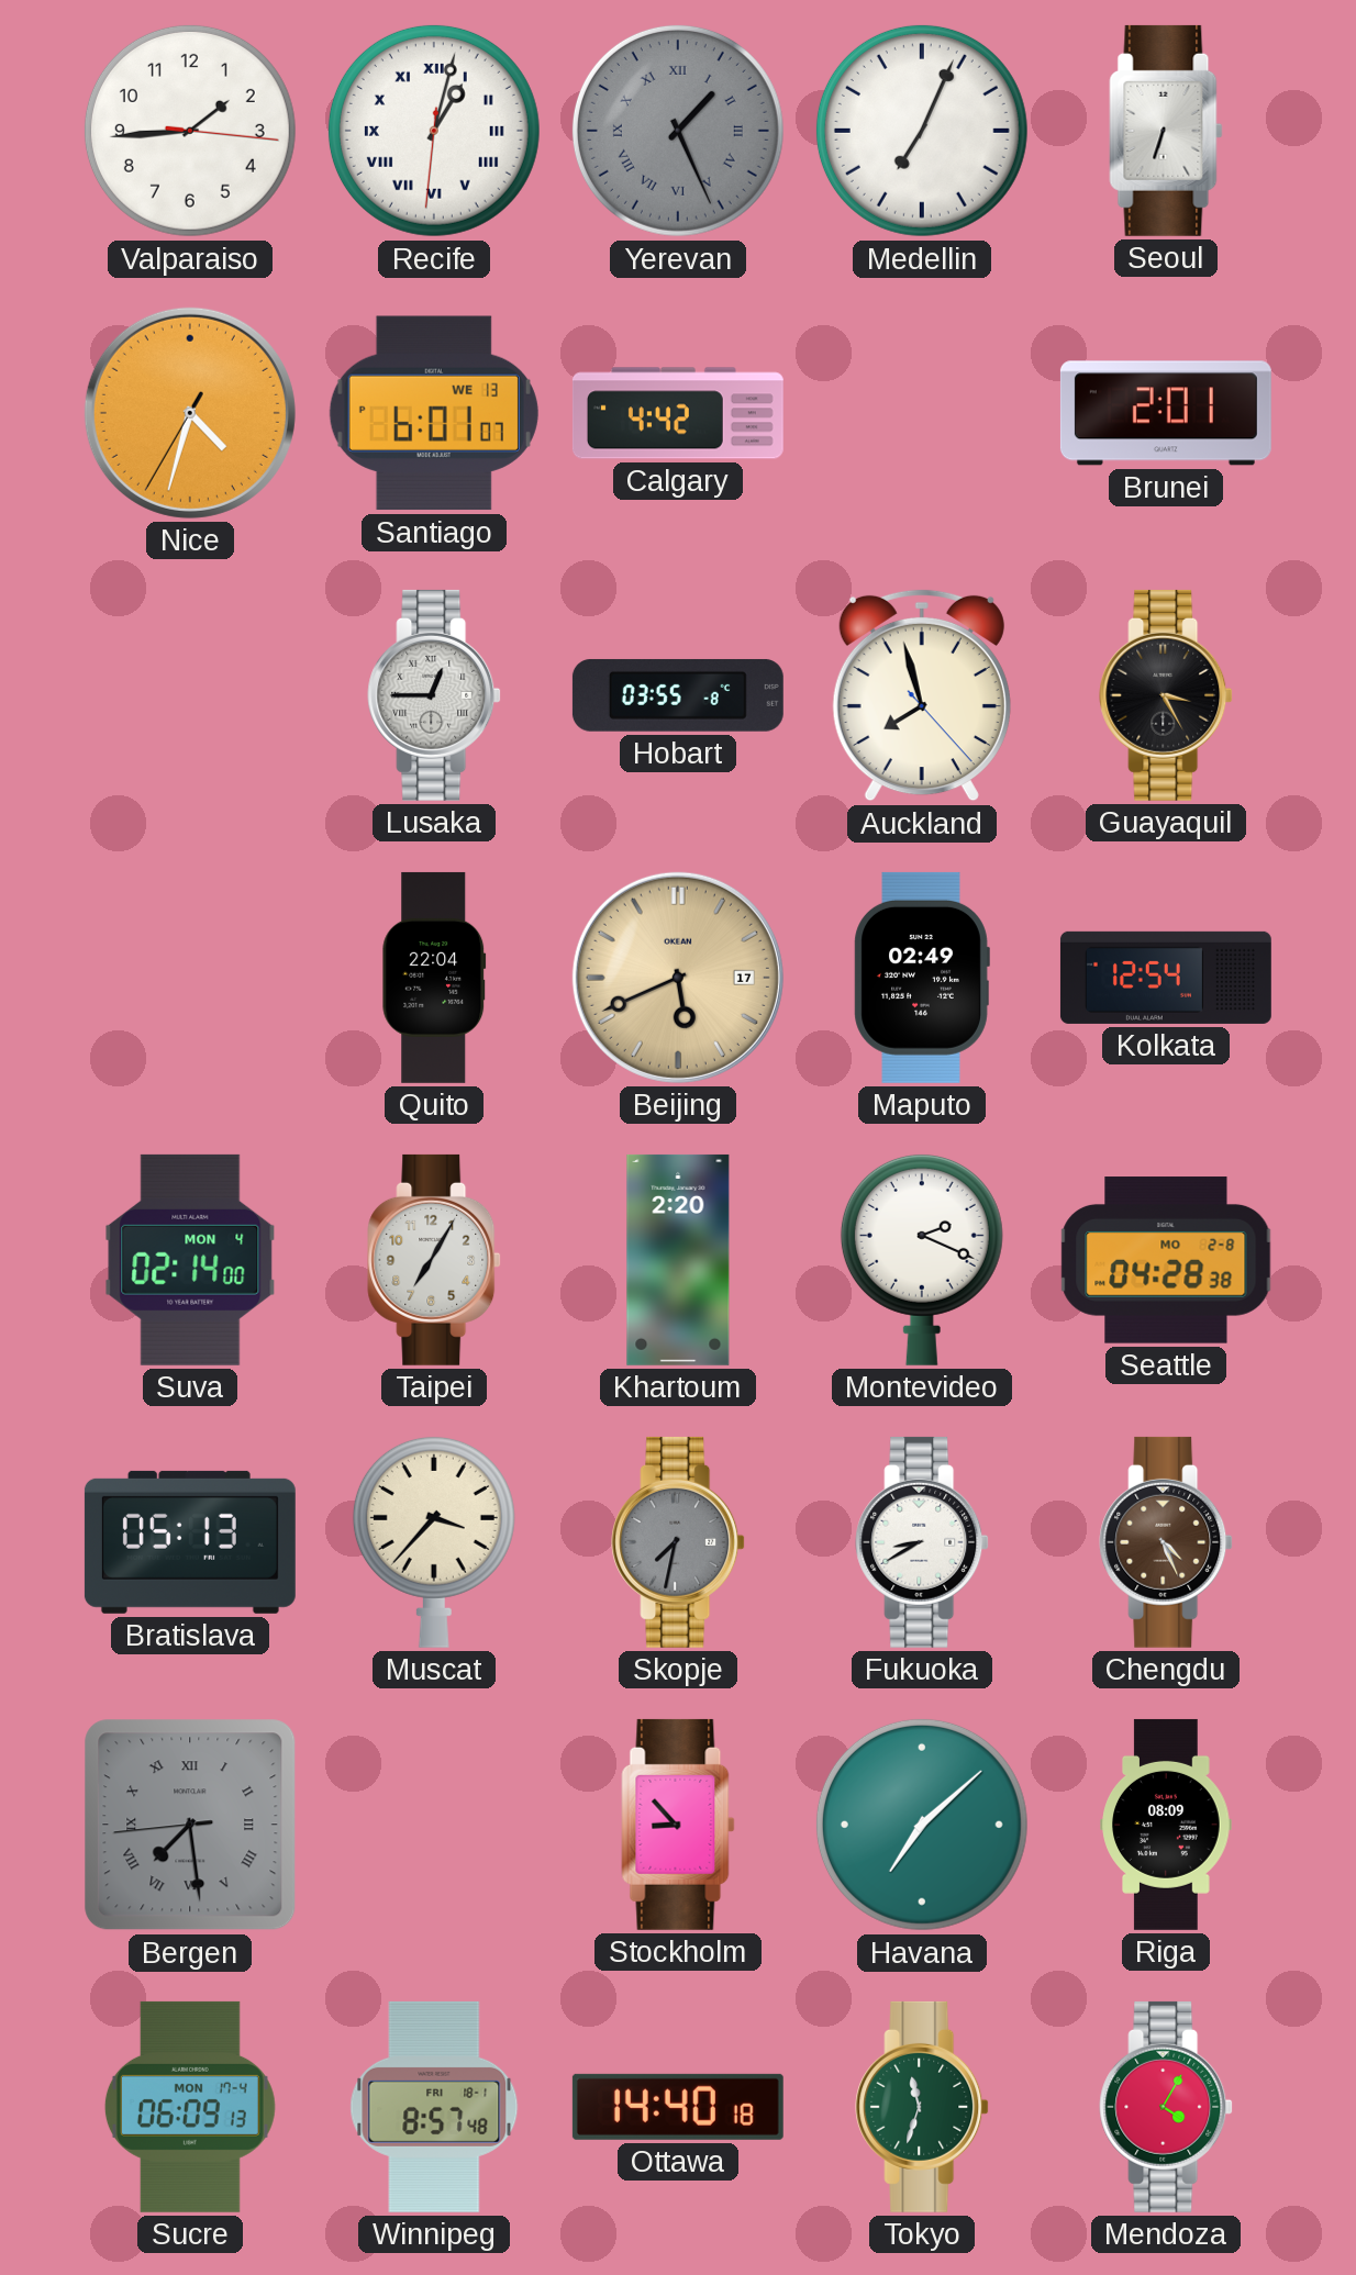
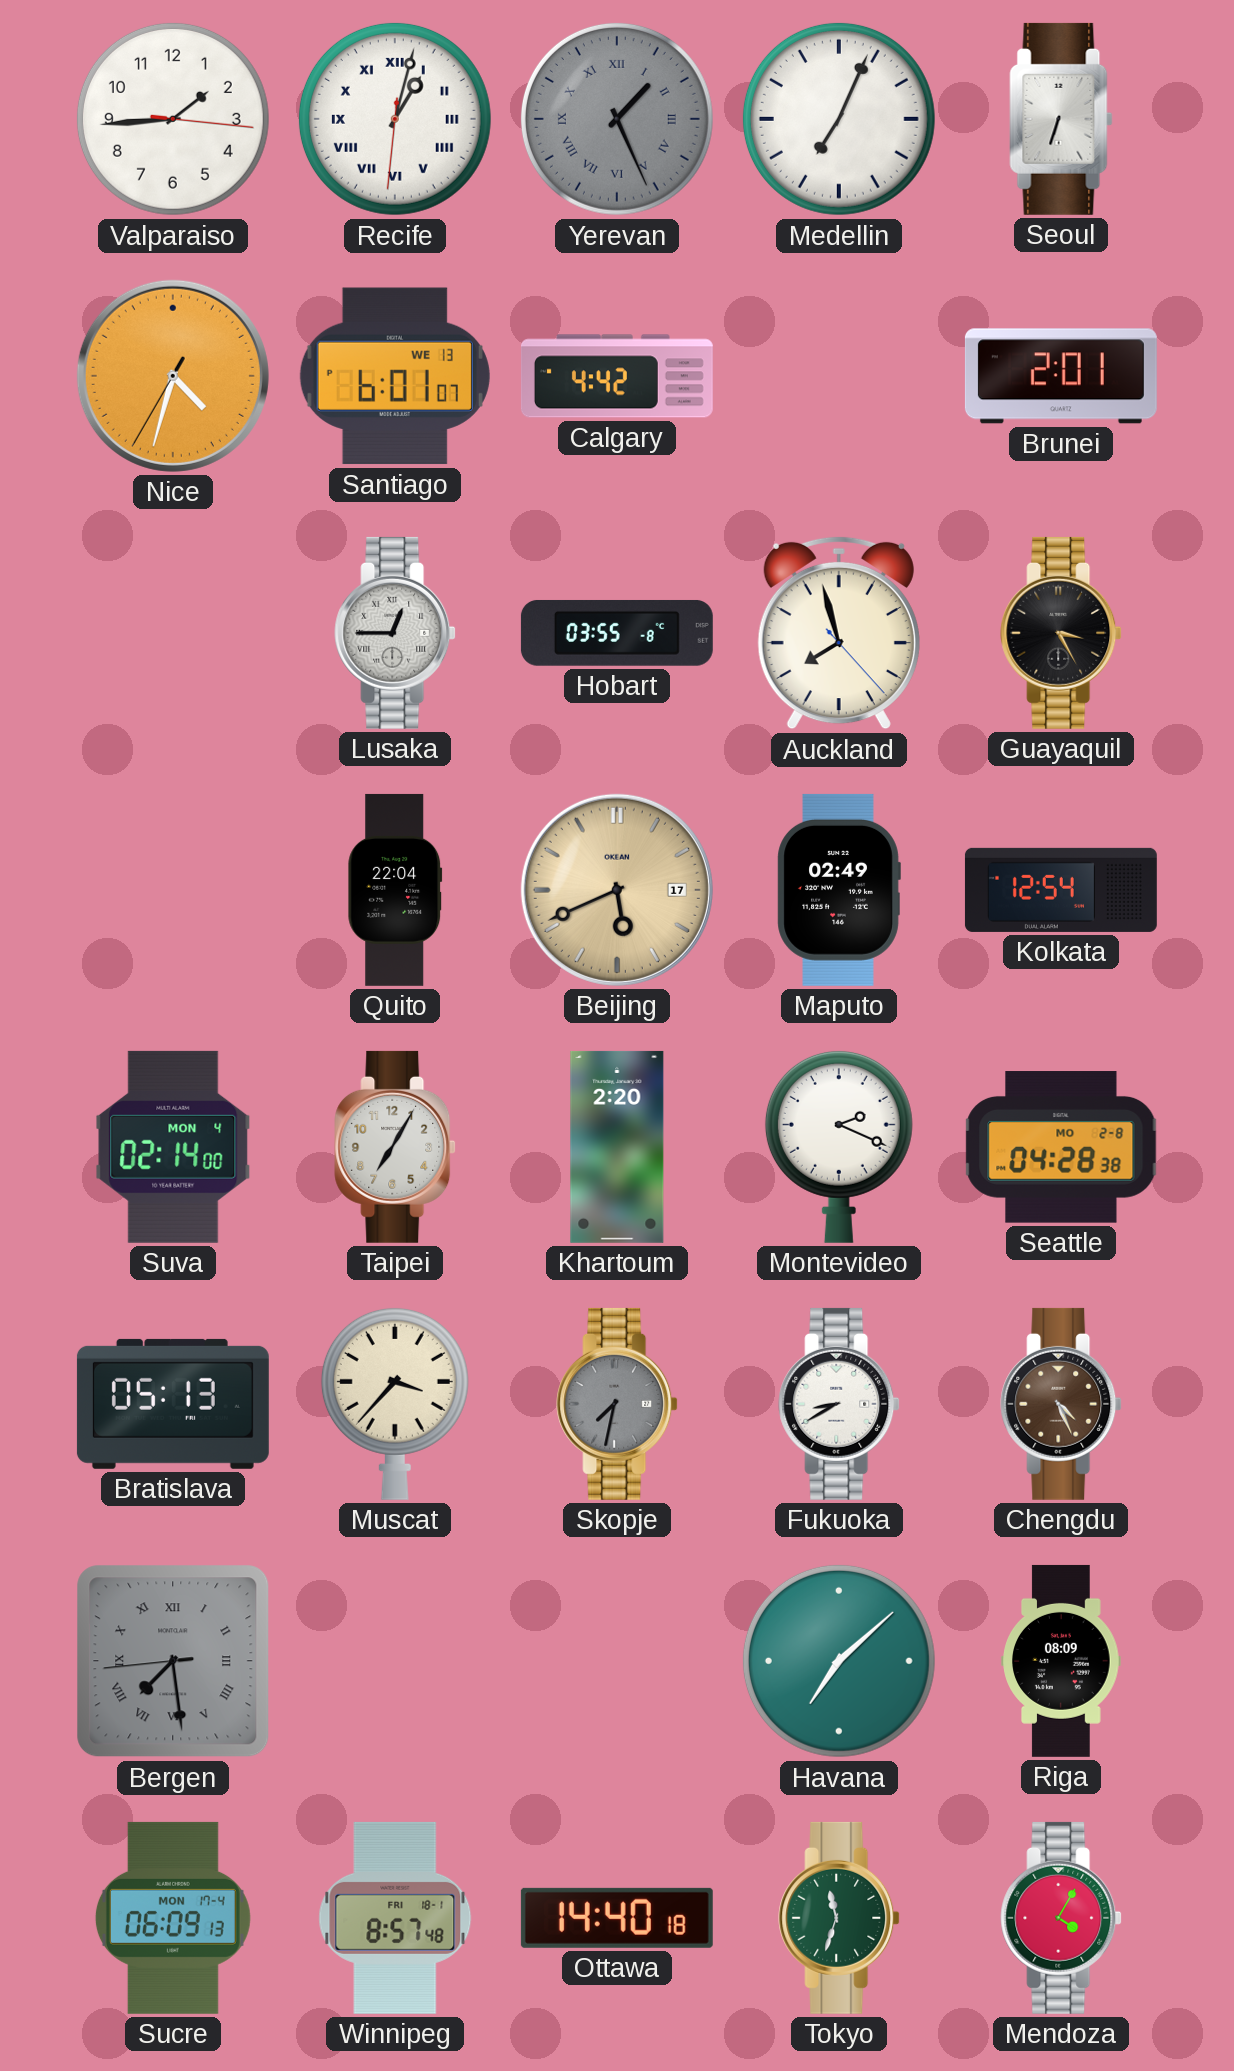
Stockholm: 8:53 -> none (678, 1825)
